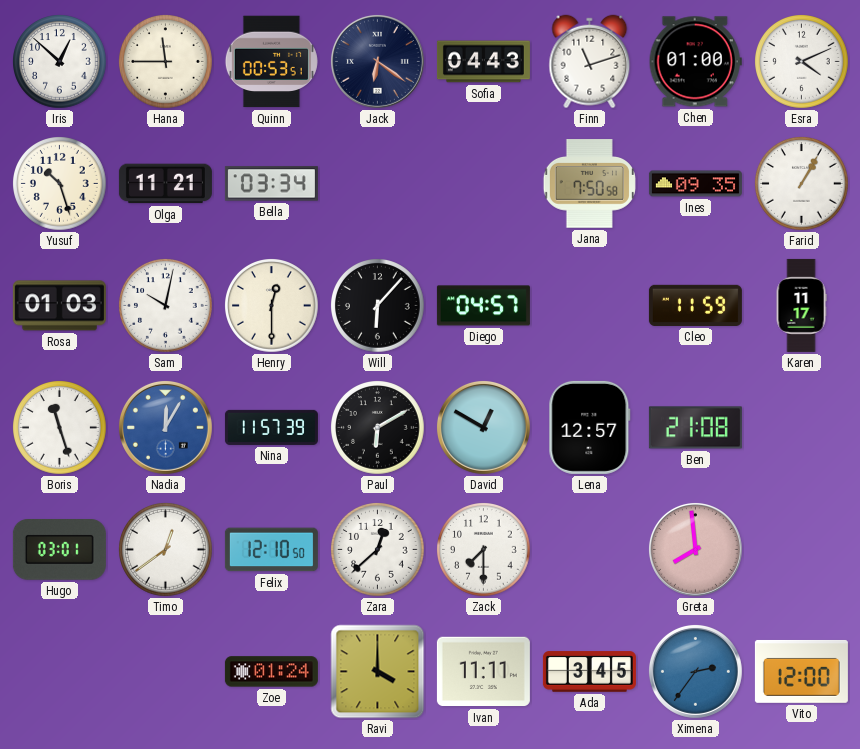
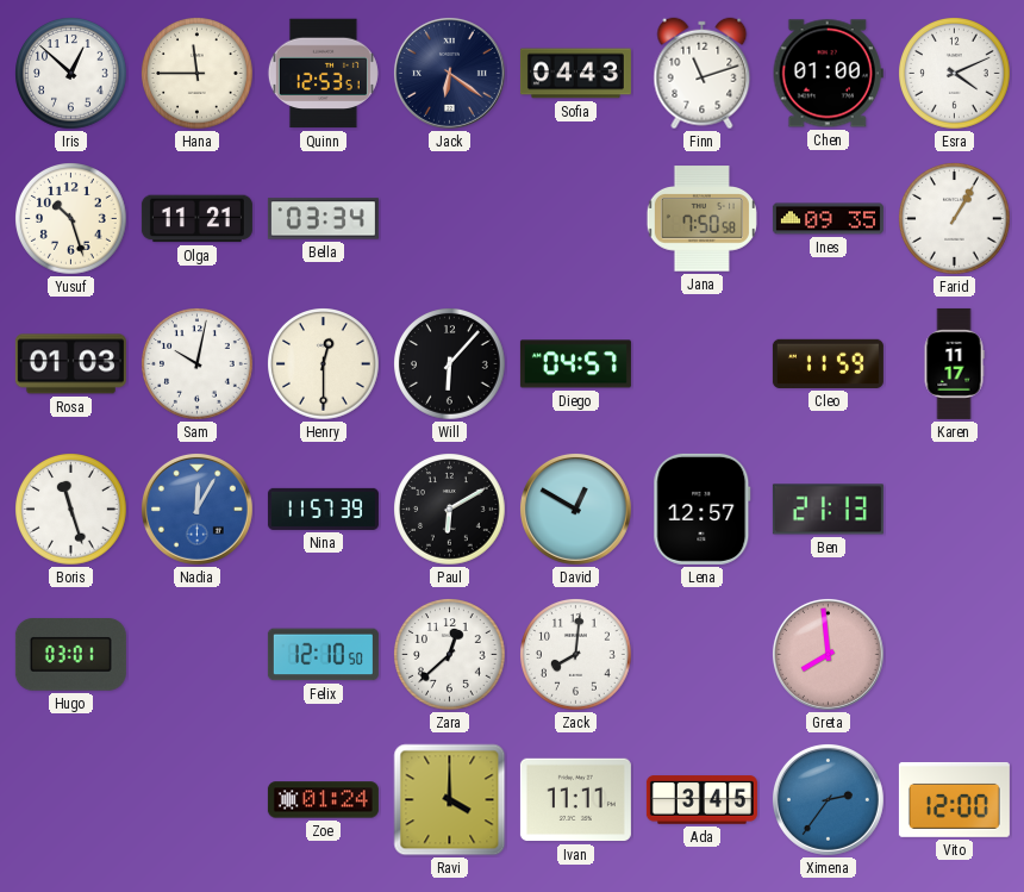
Quinn: 00:53 -> 12:53 (323, 74)
Ben: 21:08 -> 21:13 (828, 510)
Timo: 12:39 -> none (166, 550)
Zack: 7:30 -> 8:01 (576, 655)
